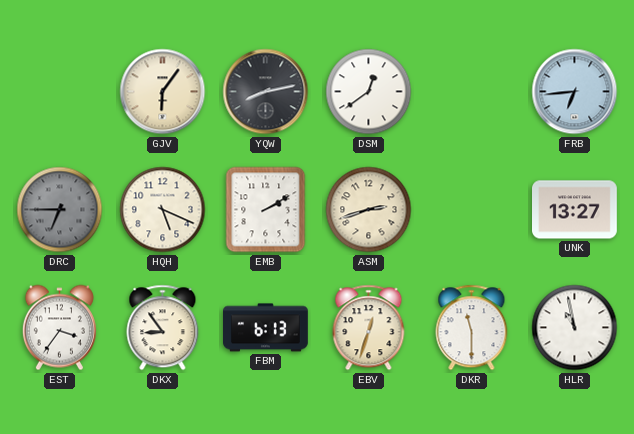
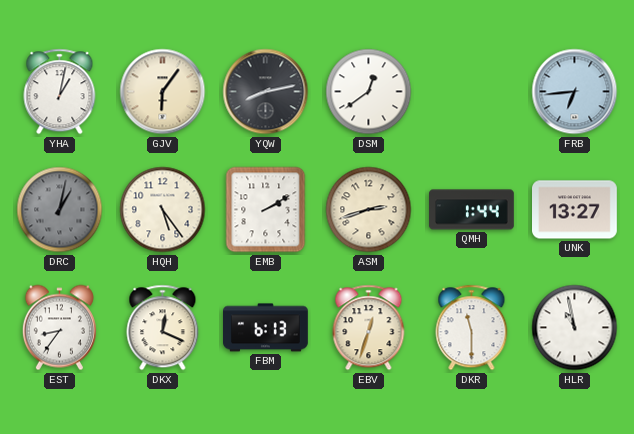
YHA: none -> 1:02 (60, 92)
DRC: 6:45 -> 1:02 (60, 210)
HQH: 5:19 -> 5:24 (163, 210)
QMH: none -> 1:44 (472, 210)
EST: 3:36 -> 8:36 (59, 328)
DKX: 8:54 -> 12:19 (163, 328)
